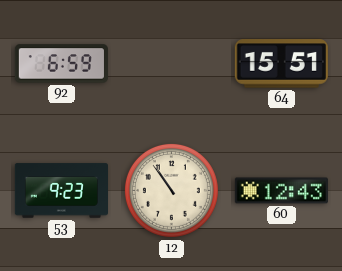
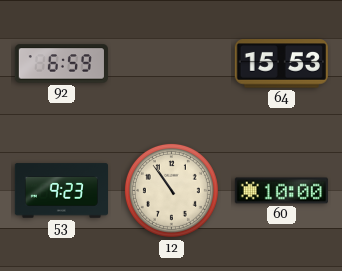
64: 15:51 -> 15:53 (281, 64)
60: 12:43 -> 10:00 (281, 191)
